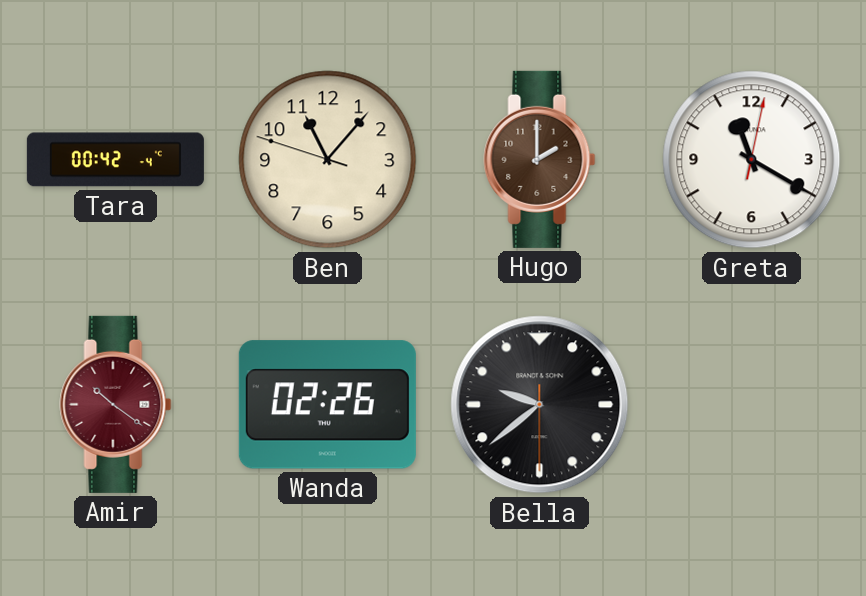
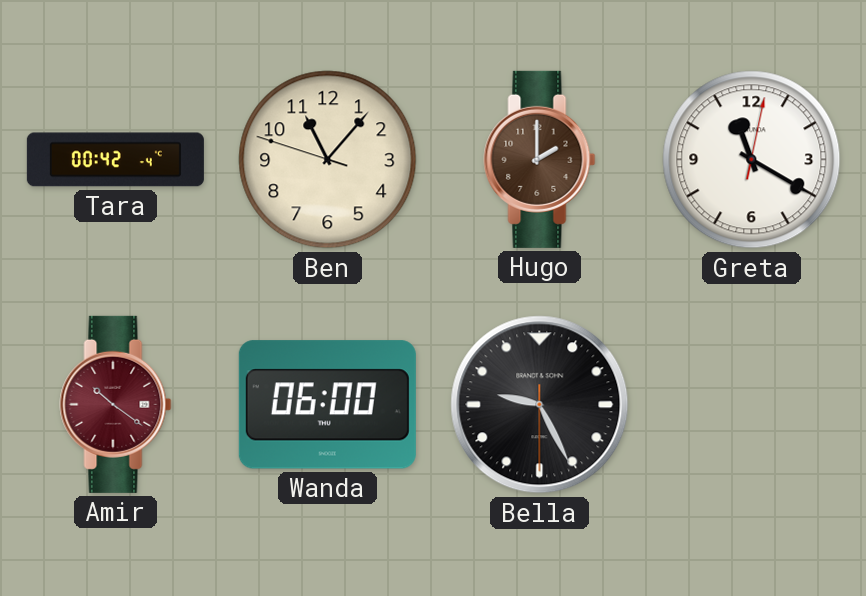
Wanda: 02:26 -> 06:00 (327, 405)
Bella: 9:38 -> 9:25 (540, 405)
